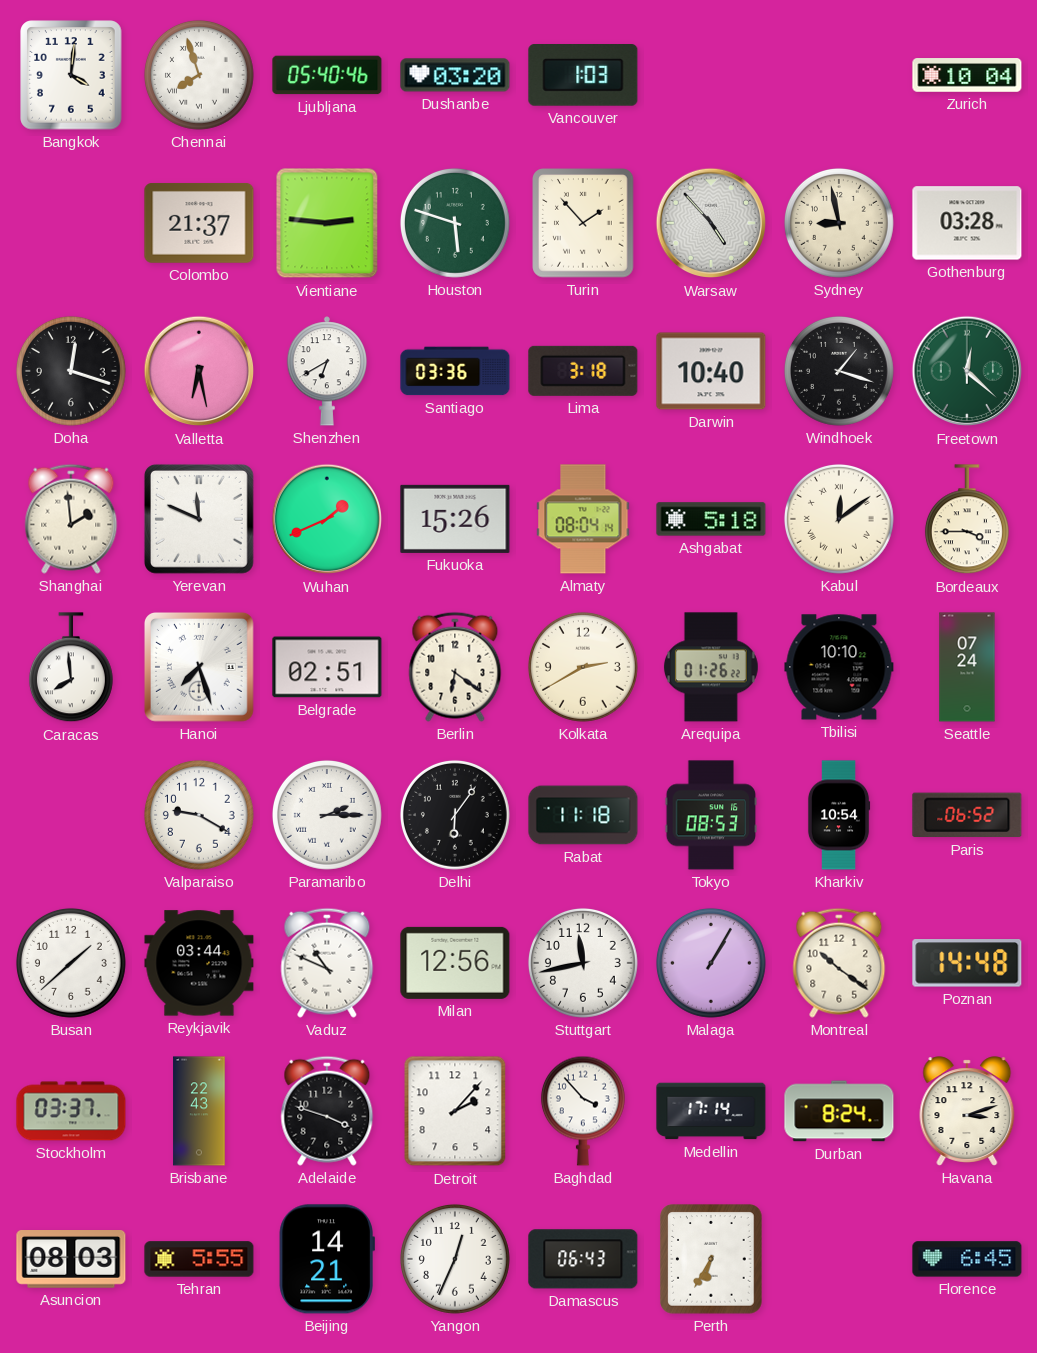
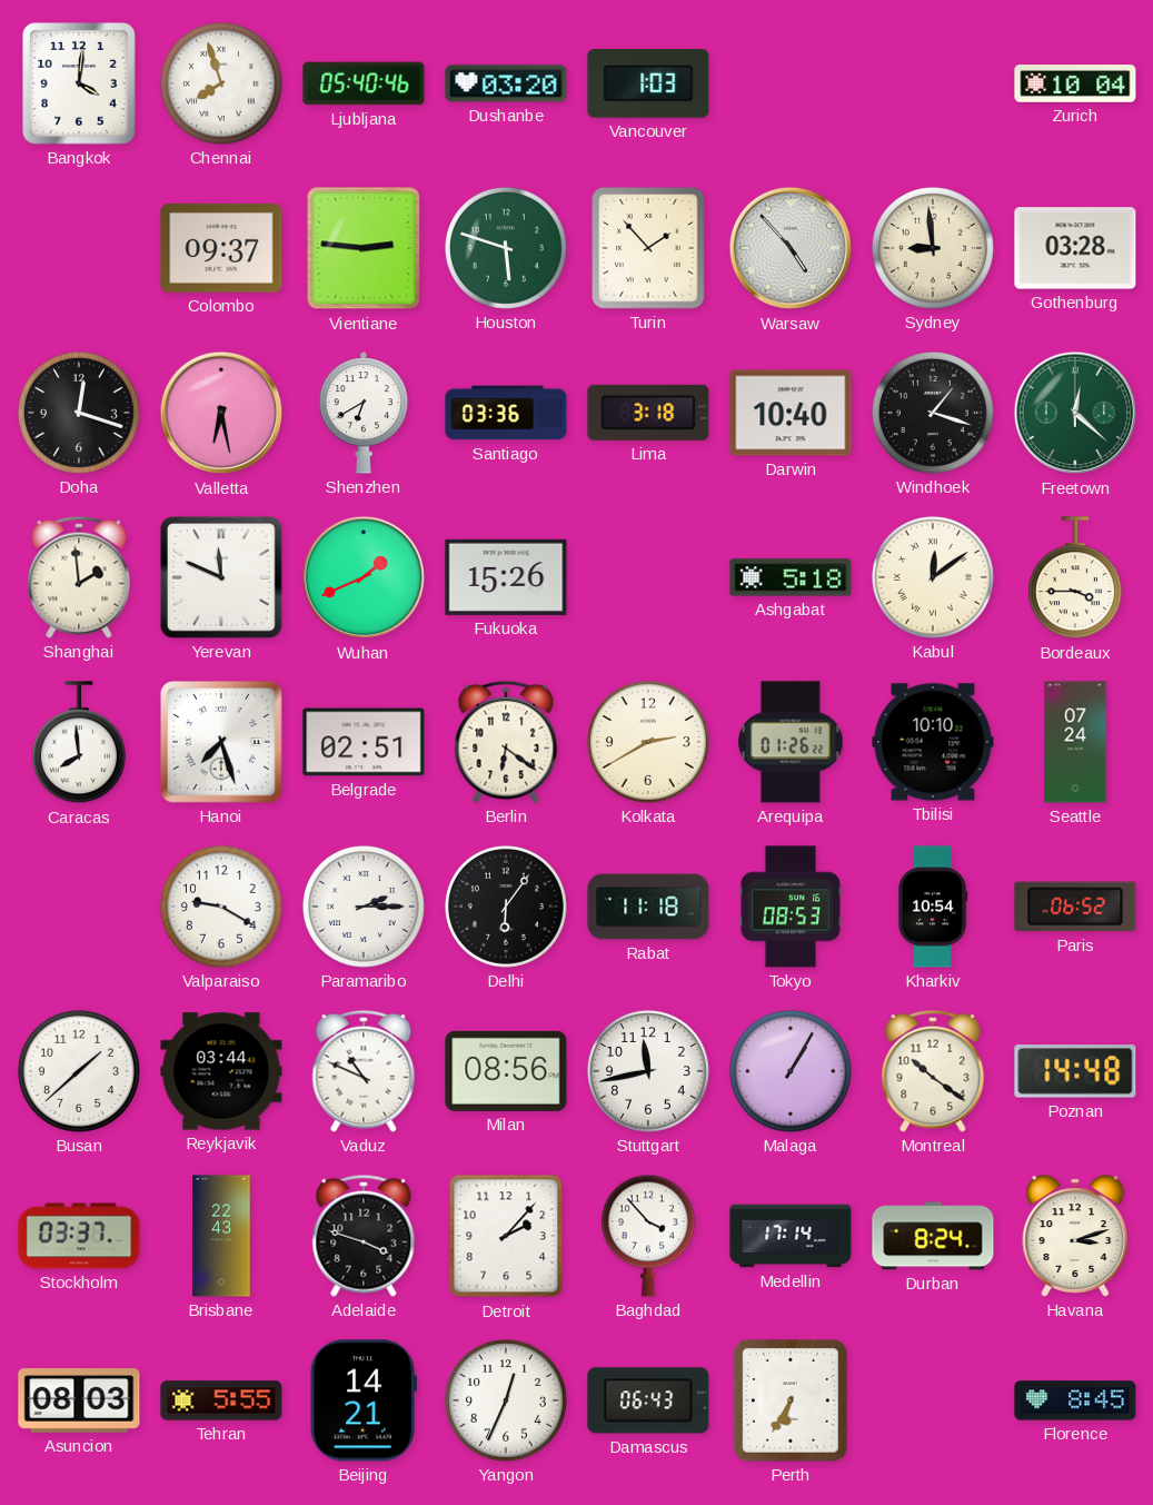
Colombo: 21:37 -> 09:37 (221, 249)
Sydney: 8:58 -> 8:59 (933, 248)
Almaty: 08:04 -> none (583, 519)
Milan: 12:56 -> 08:56 (506, 1071)
Florence: 6:45 -> 8:45 (1075, 1400)
